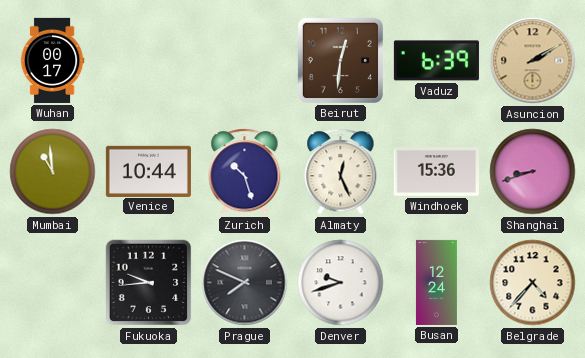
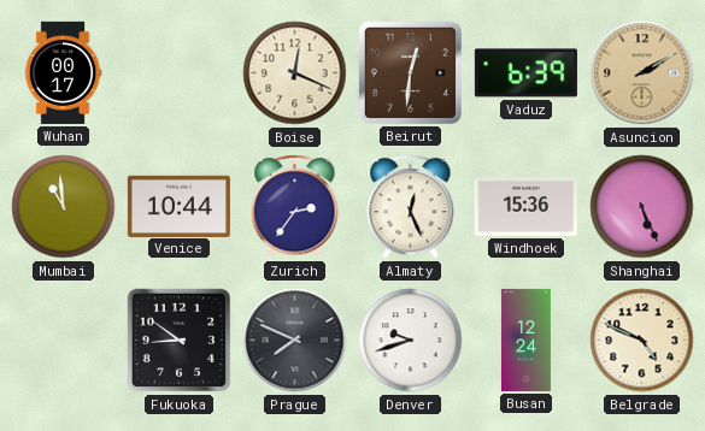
Boise: none -> 12:19 (295, 73)
Zurich: 10:27 -> 2:36 (295, 207)
Shanghai: 8:42 -> 5:26 (642, 207)
Fukuoka: 9:44 -> 8:51 (180, 341)
Belgrade: 4:37 -> 4:49 (642, 341)
